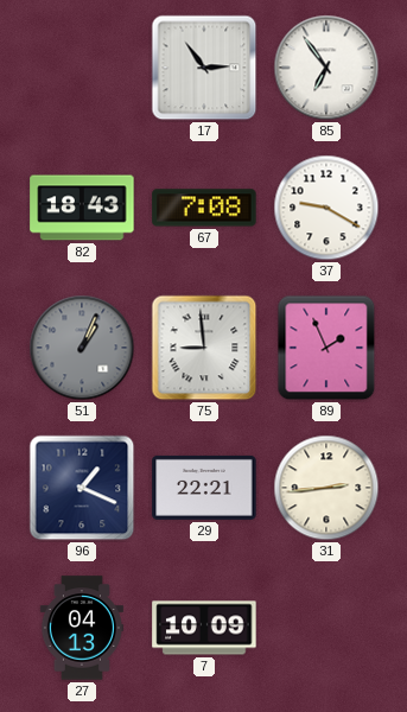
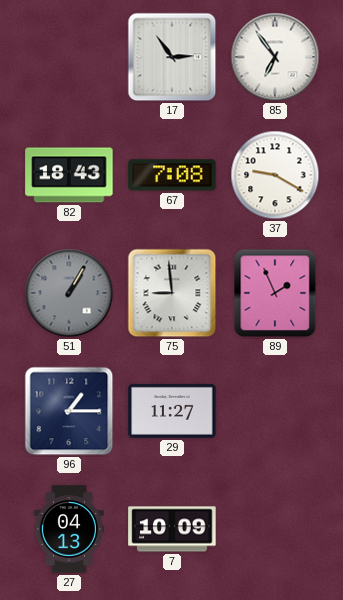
51: 1:04 -> 1:05 (69, 293)
96: 1:19 -> 1:15 (69, 411)
29: 22:21 -> 11:27 (172, 411)
31: 2:44 -> none (326, 488)
